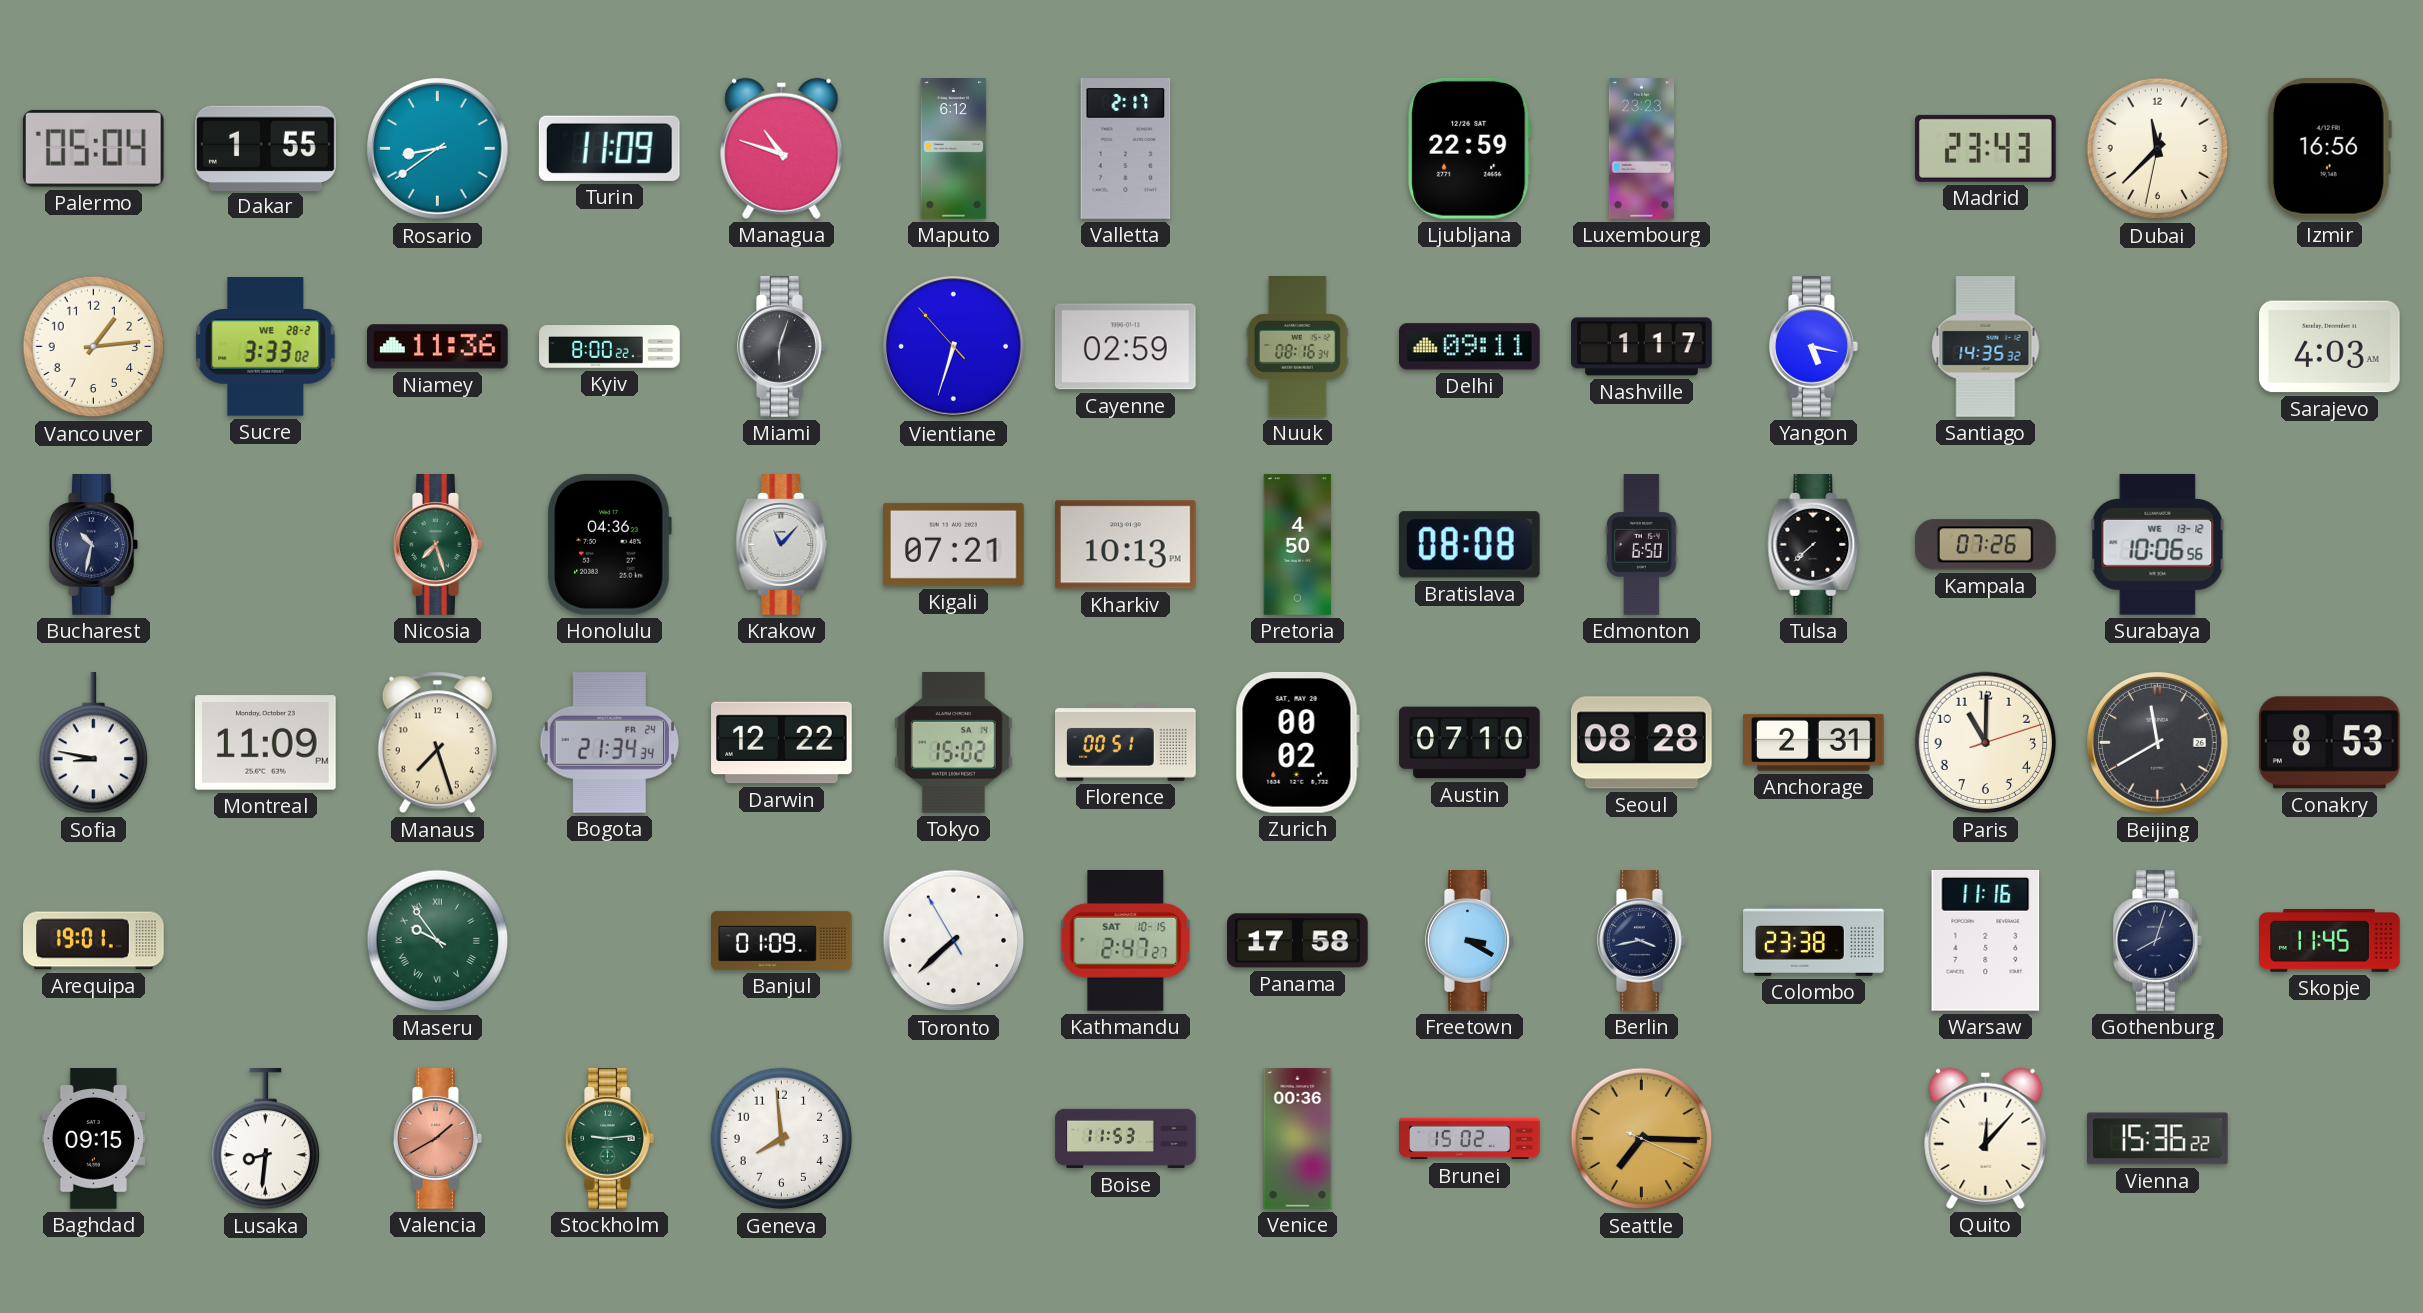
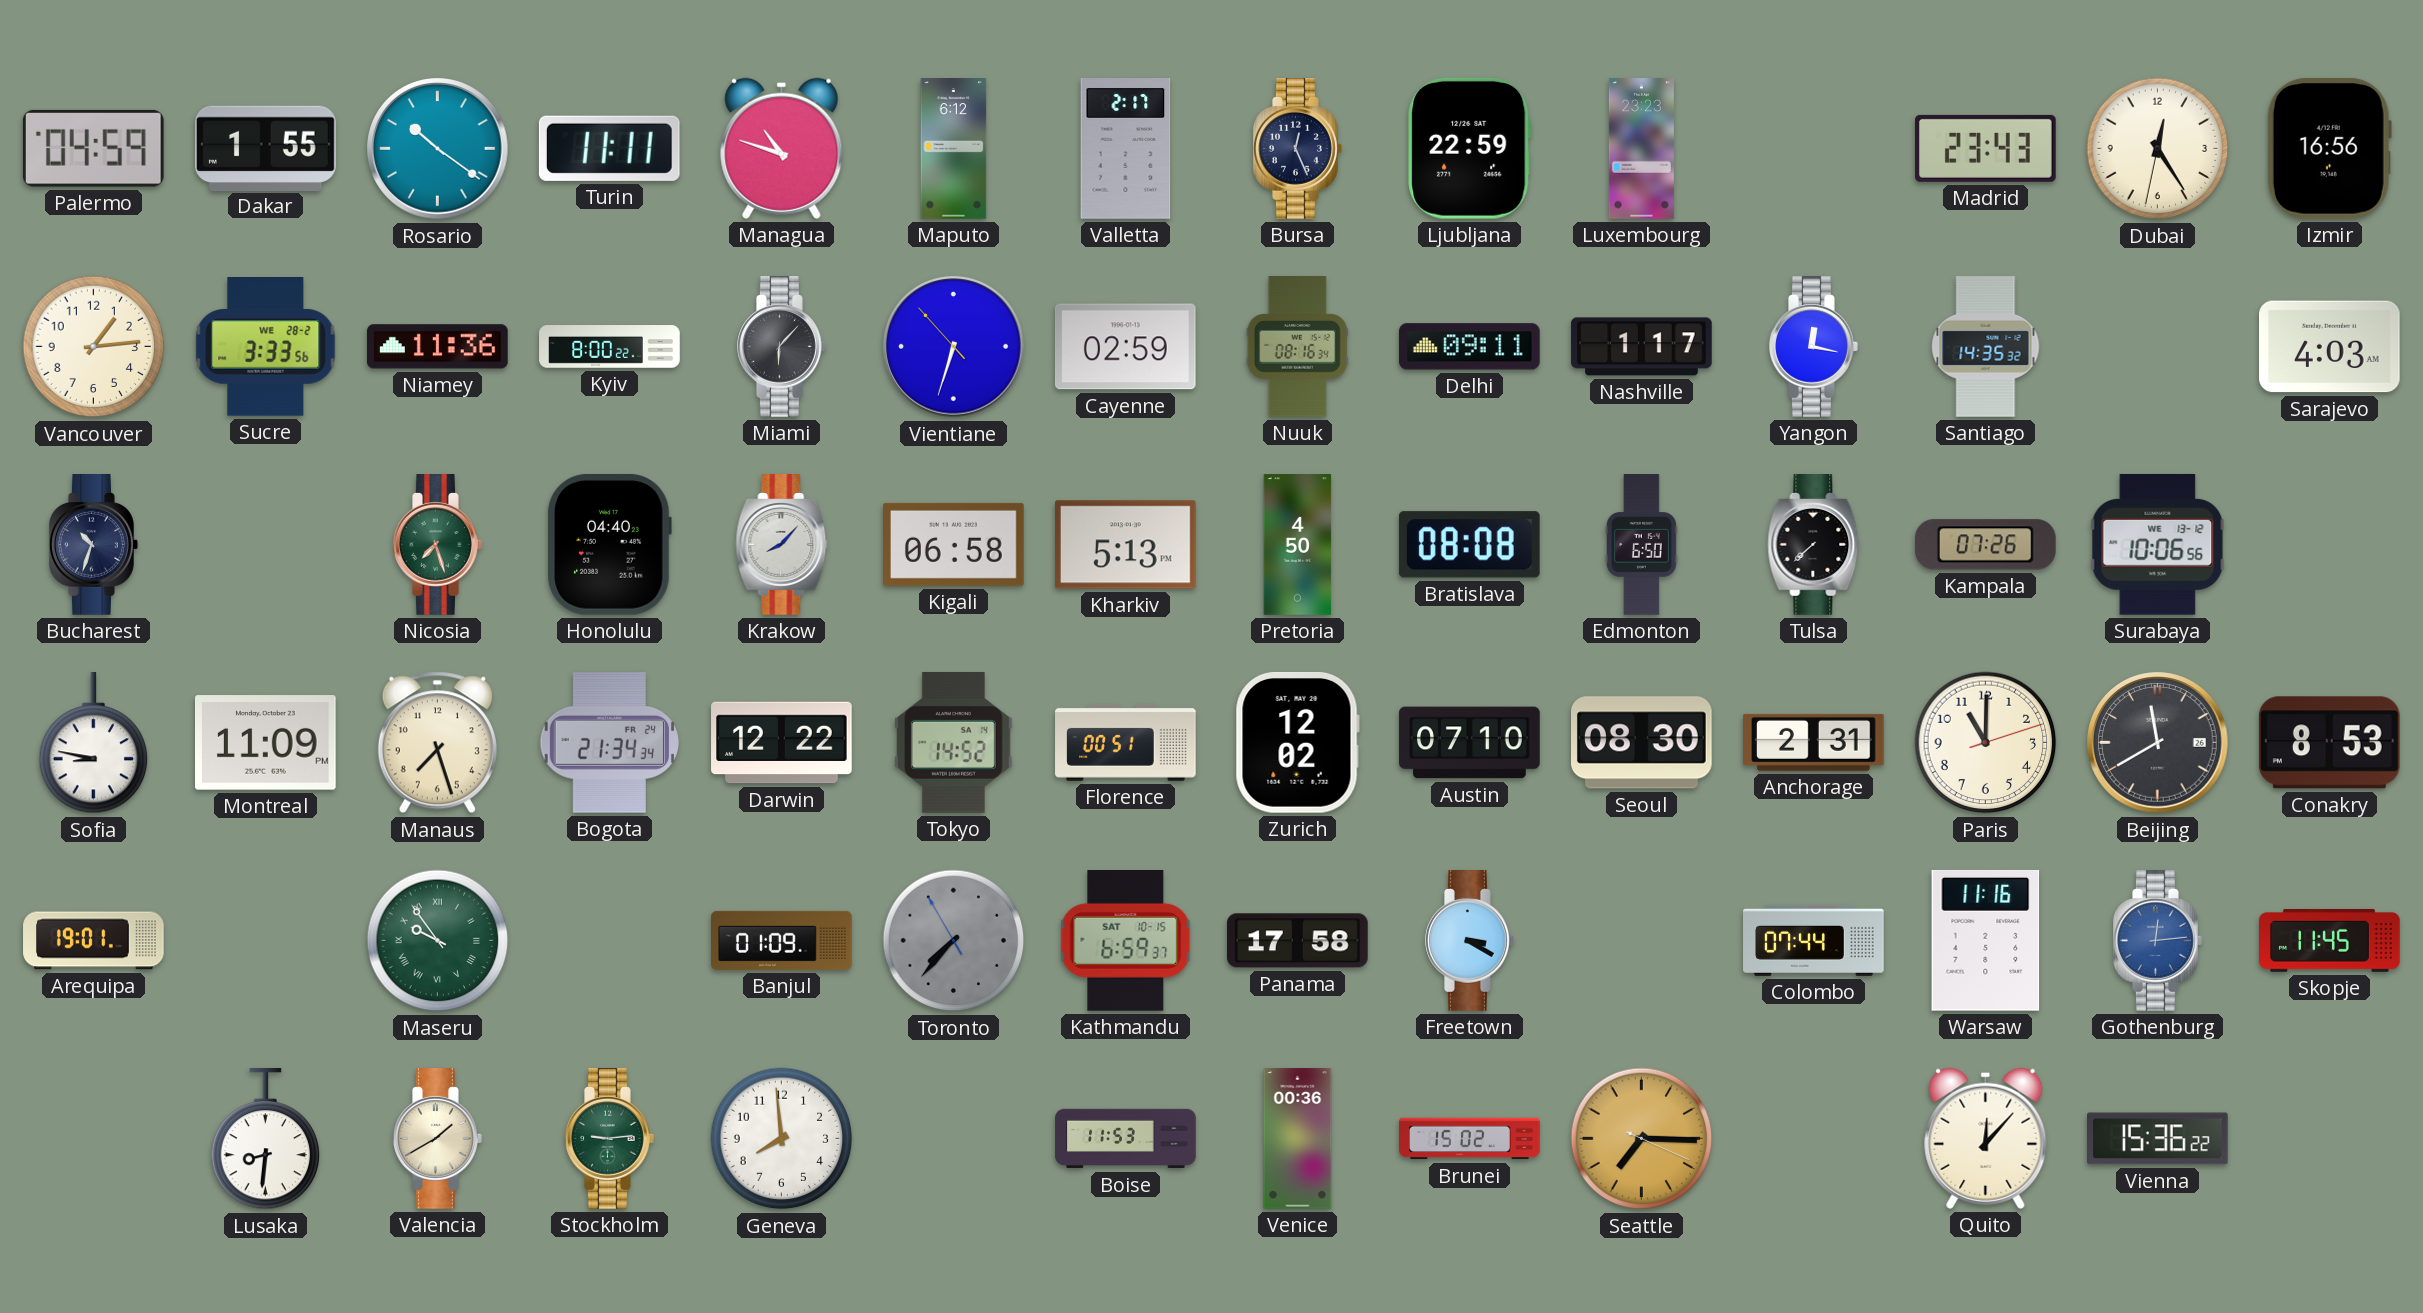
Palermo: 05:04 -> 04:59 (93, 148)
Rosario: 8:39 -> 10:21 (438, 149)
Turin: 11:09 -> 11:11 (609, 148)
Bursa: none -> 12:26 (1298, 149)
Dubai: 11:37 -> 12:24 (2158, 149)
Sucre: 3:33:02 -> 3:33:56 (266, 347)
Miami: 6:03 -> 6:07 (782, 347)
Yangon: 5:17 -> 12:17 (1814, 347)
Bucharest: 10:32 -> 10:33 (94, 545)
Honolulu: 04:36 -> 04:40 (609, 544)
Krakow: 11:07 -> 8:07 (782, 545)
Kigali: 07:21 -> 06:58 (954, 544)
Kharkiv: 10:13 -> 5:13 (1125, 545)
Tokyo: 15:02 -> 14:52 (953, 742)
Zurich: 00:02 -> 12:02 (1297, 742)
Seoul: 08:28 -> 08:30 (1642, 743)
Toronto: 7:37 -> 7:36 (954, 941)
Toronto dial: white -> grey (954, 941)
Kathmandu: 2:47 -> 6:59 (1126, 941)
Berlin: 3:43 -> none (1642, 941)
Colombo: 23:38 -> 07:44 (1814, 940)
Gothenburg: 8:03 -> 12:14 (2158, 941)
Gothenburg dial: navy -> blue (2158, 941)
Baghdad: 09:15 -> none (93, 1139)
Valencia dial: salmon -> cream (438, 1139)
